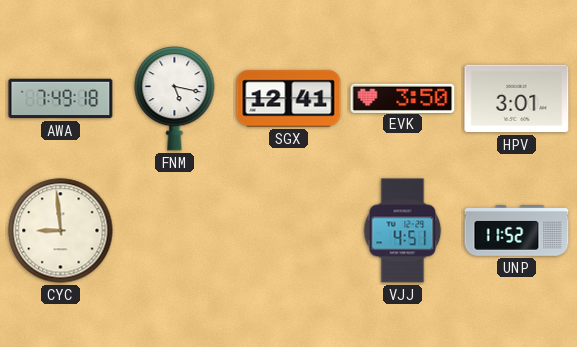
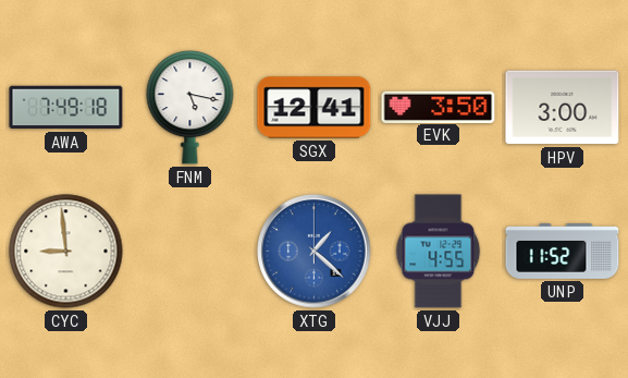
HPV: 3:01 -> 3:00 (563, 108)
XTG: none -> 1:22 (315, 252)
VJJ: 4:51 -> 4:55 (439, 252)
